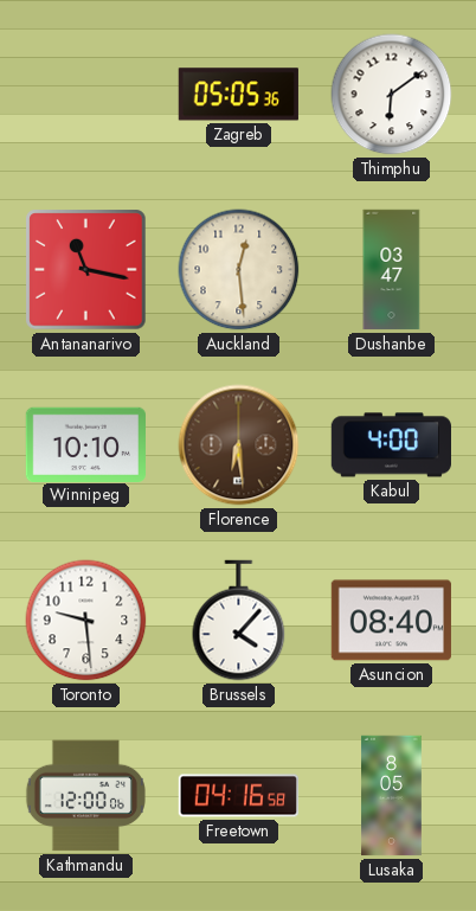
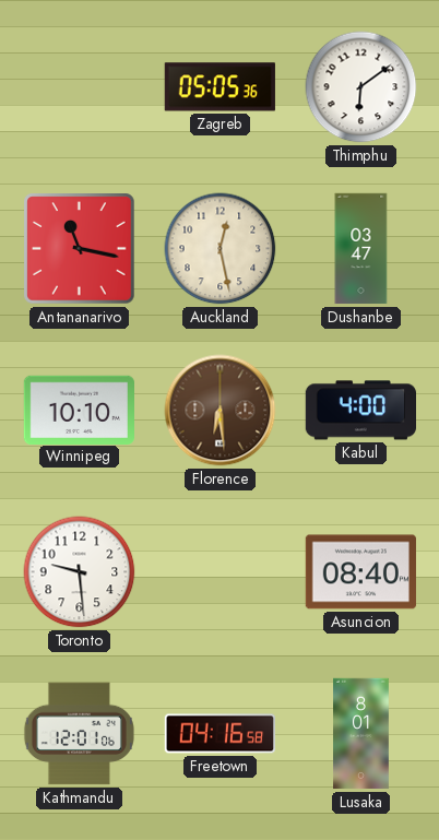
Auckland: 12:29 -> 12:28 (221, 249)
Brussels: 4:07 -> none (239, 621)
Kathmandu: 12:00 -> 12:01 (79, 734)
Lusaka: 8:05 -> 8:01 (361, 734)
